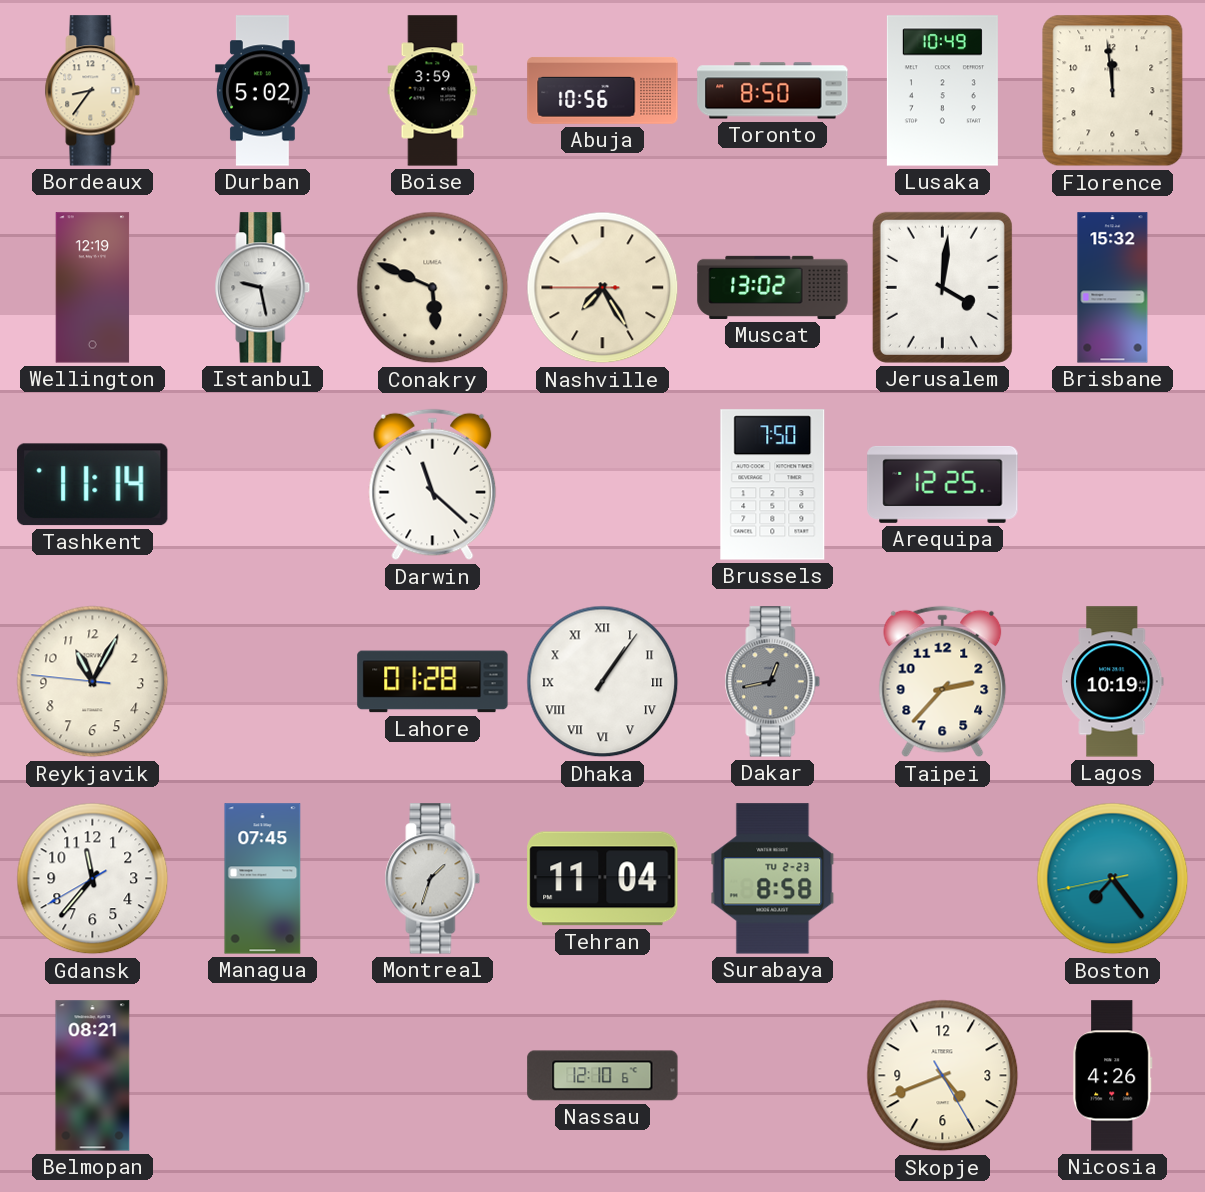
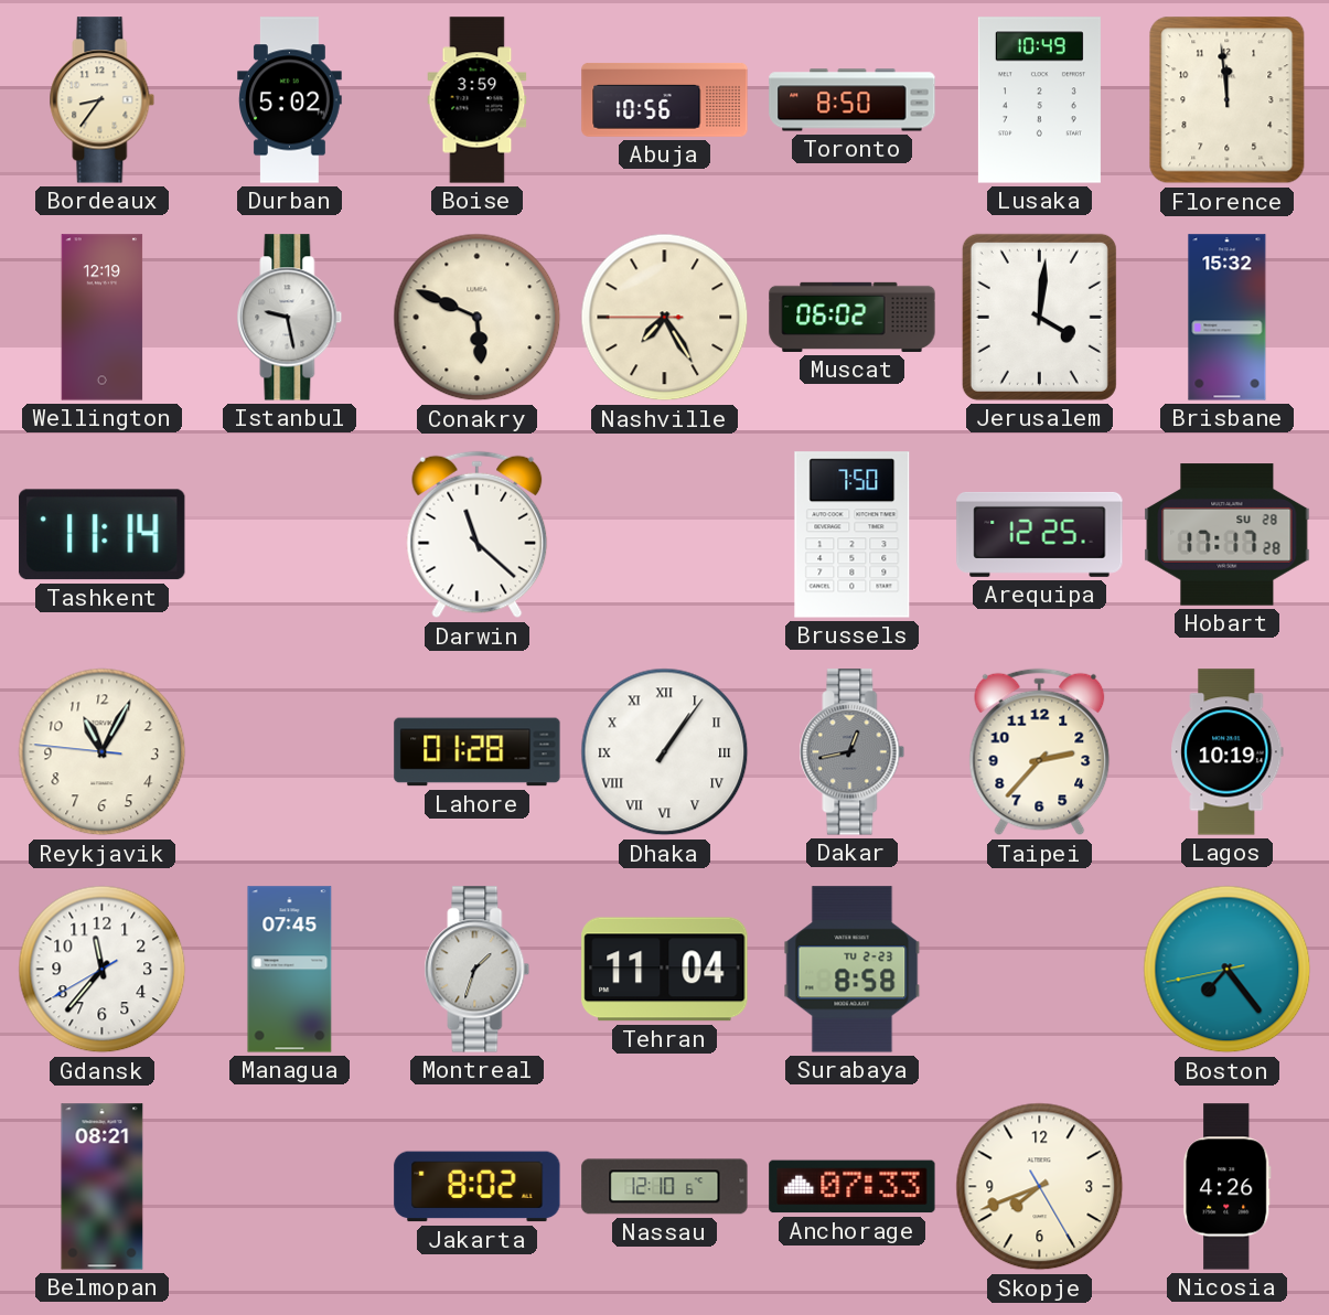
Muscat: 13:02 -> 06:02 (853, 317)
Hobart: none -> 17:17 (1228, 535)
Jakarta: none -> 8:02 (478, 1187)
Anchorage: none -> 07:33 (853, 1187)
Skopje: 4:41 -> 7:41 (1040, 1187)
